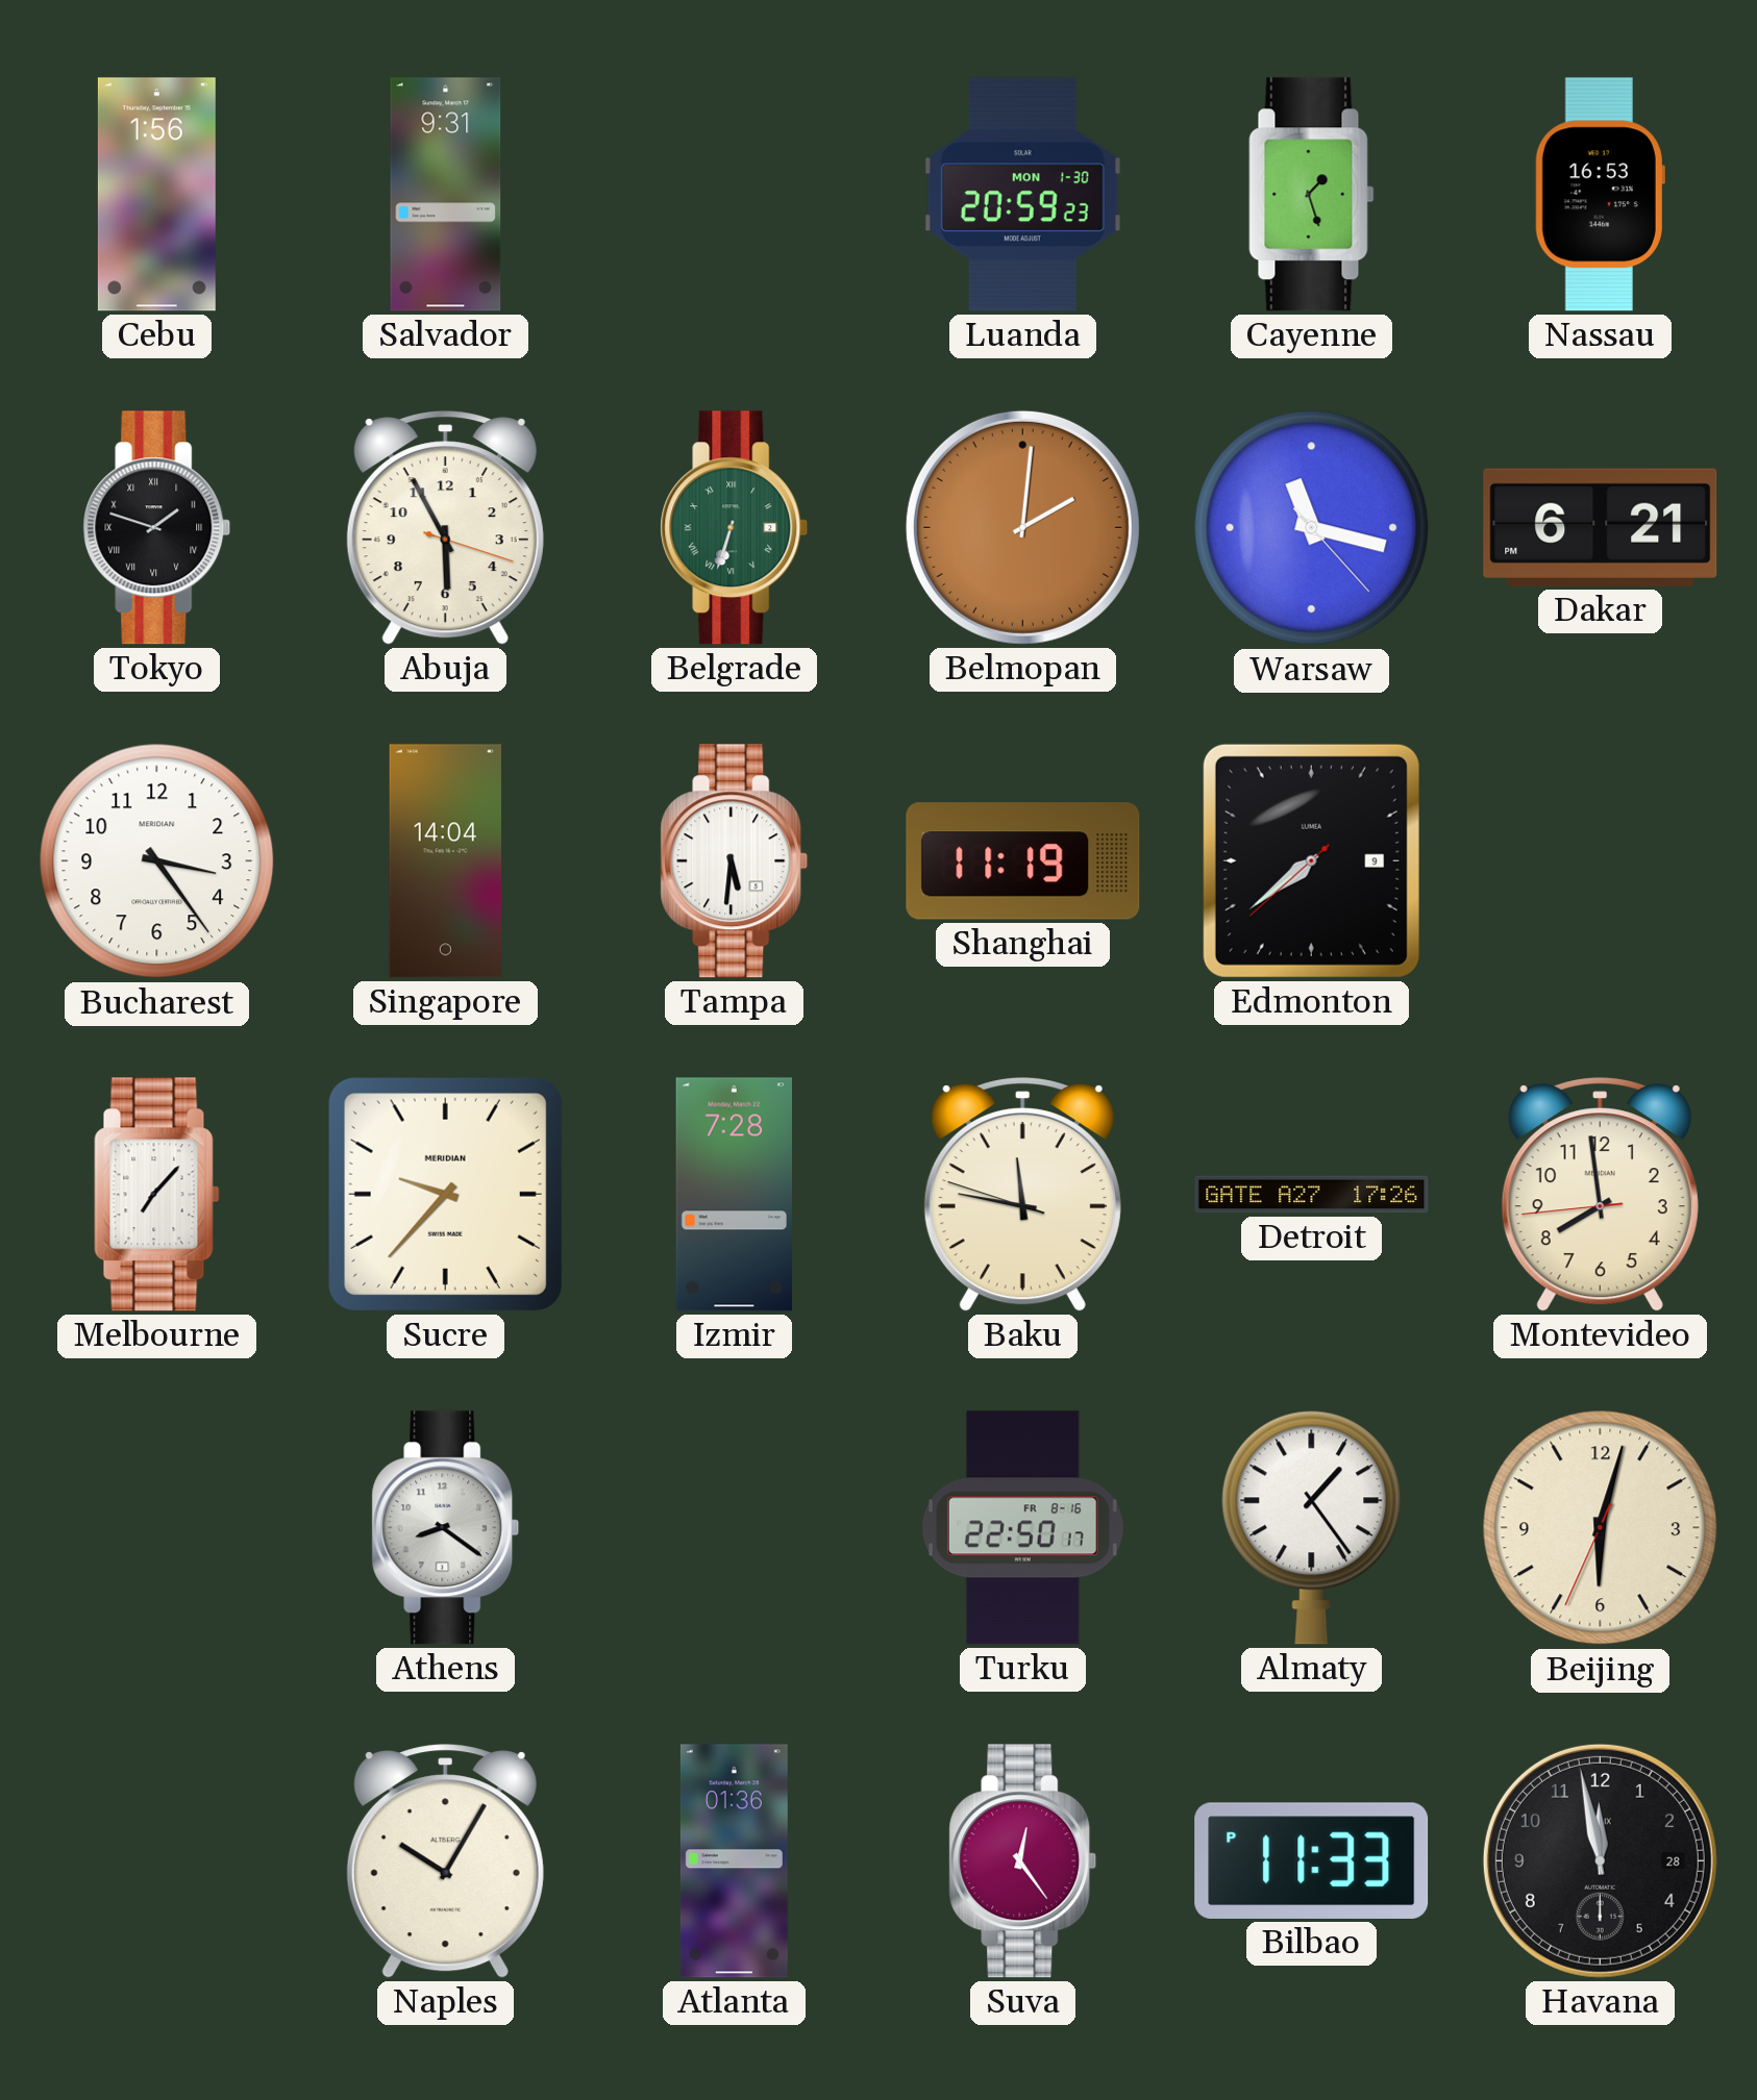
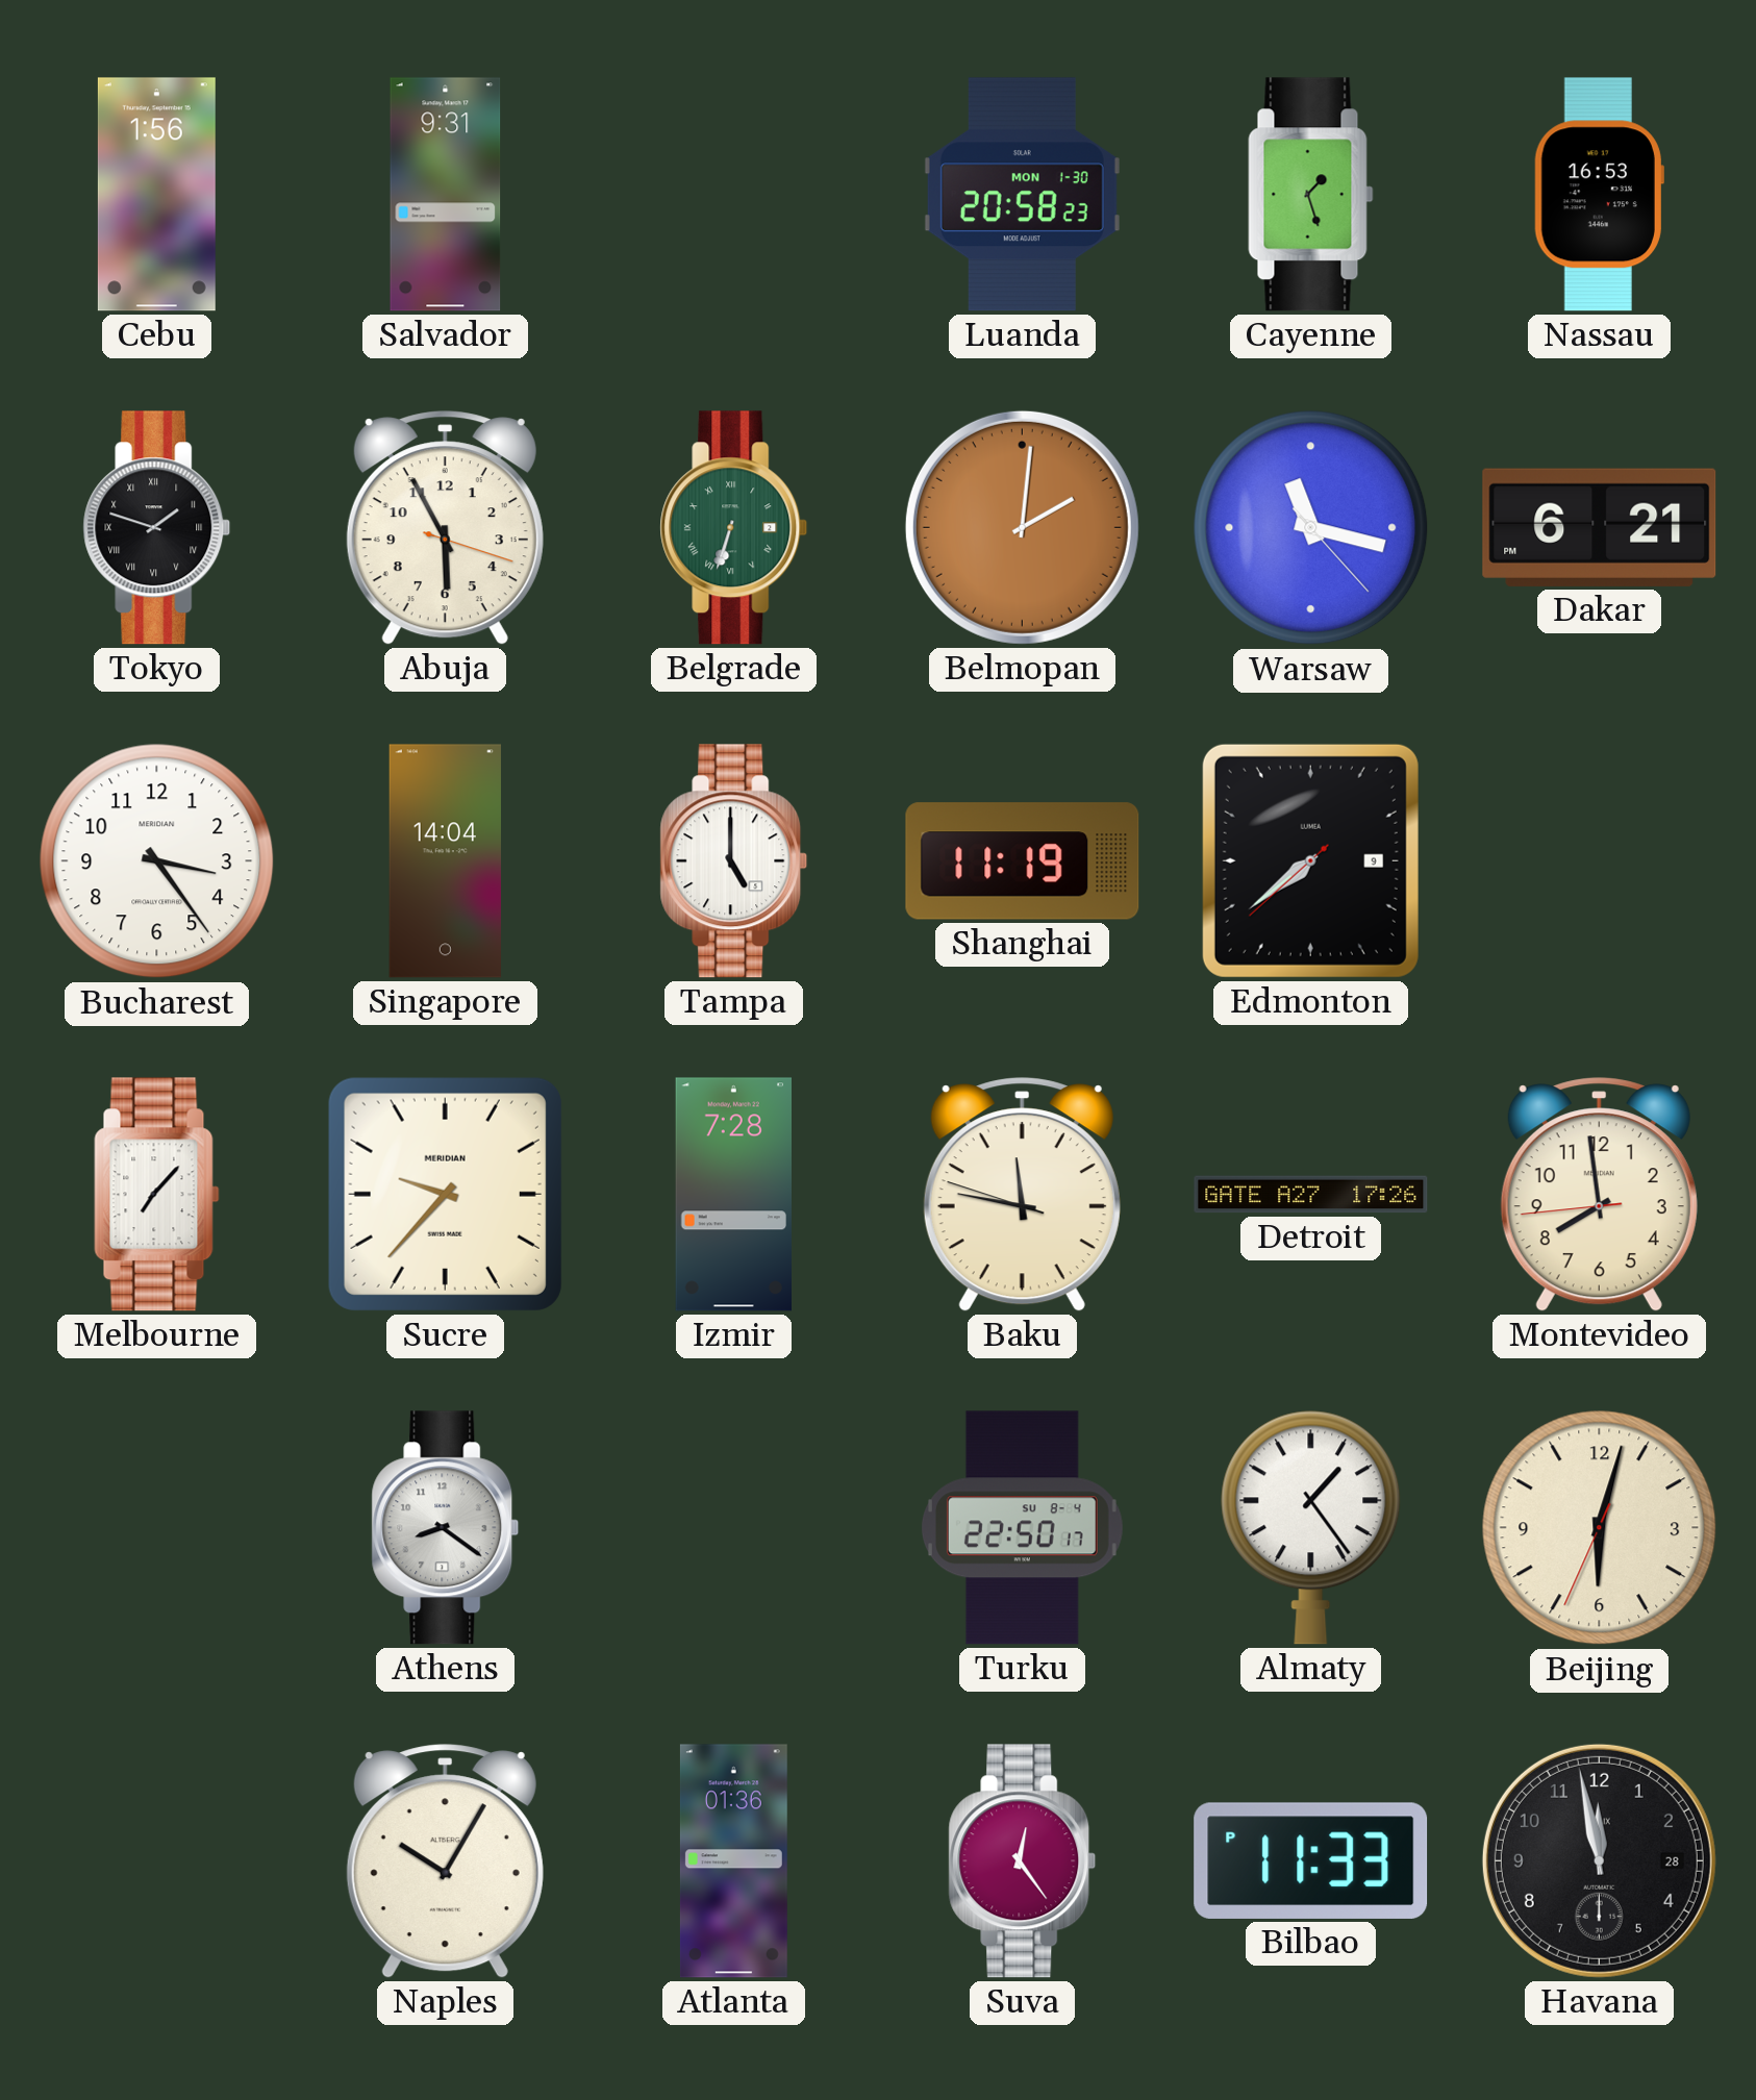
Luanda: 20:59 -> 20:58 (1022, 195)
Tampa: 5:31 -> 5:00 (734, 861)
Turku date: FR 8-16 -> SU 8-4 (1022, 1528)
